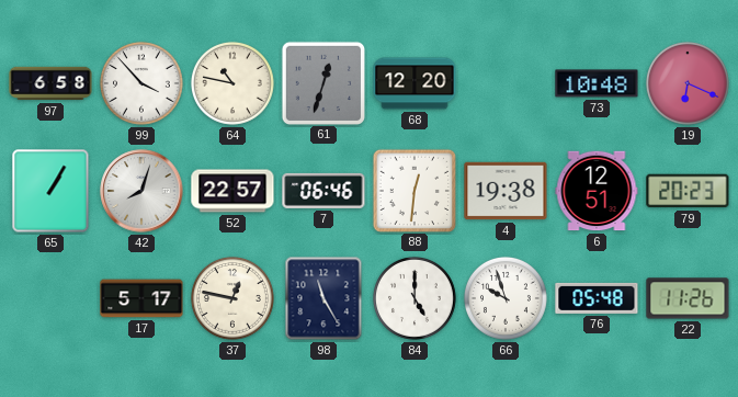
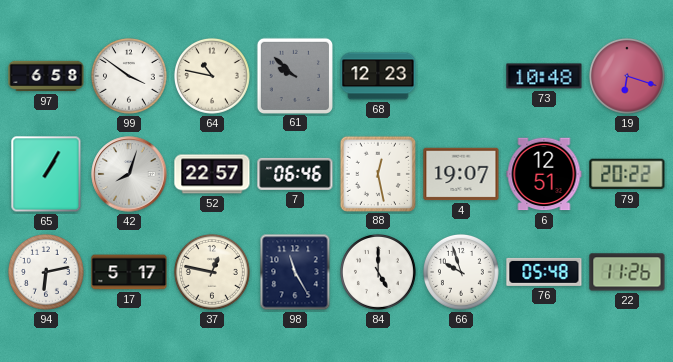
99: 3:53 -> 3:51 (129, 76)
61: 12:33 -> 9:52 (294, 75)
68: 12:20 -> 12:23 (378, 76)
19: 6:19 -> 6:18 (627, 76)
88: 12:31 -> 12:28 (377, 173)
4: 19:38 -> 19:07 (461, 174)
79: 20:23 -> 20:22 (627, 174)
94: none -> 6:13 (46, 272)
